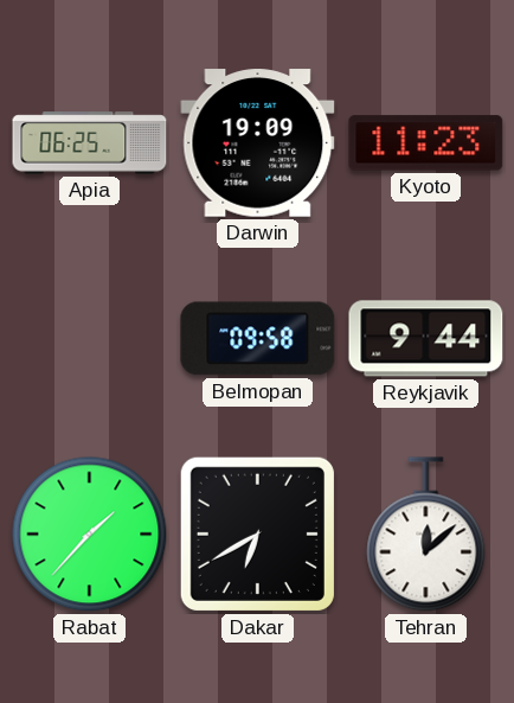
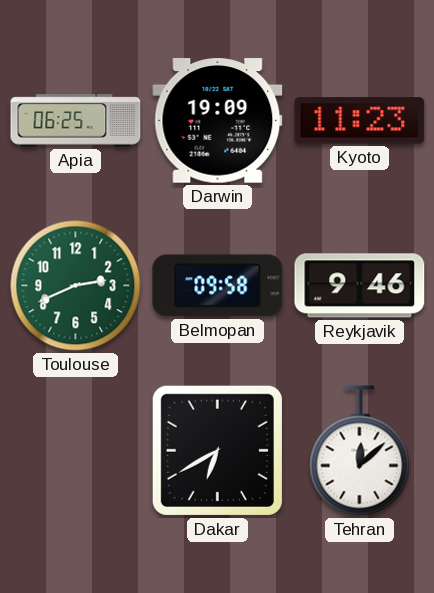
Toulouse: none -> 2:41 (76, 286)
Reykjavik: 9:44 -> 9:46 (360, 286)
Rabat: 1:37 -> none (90, 535)
